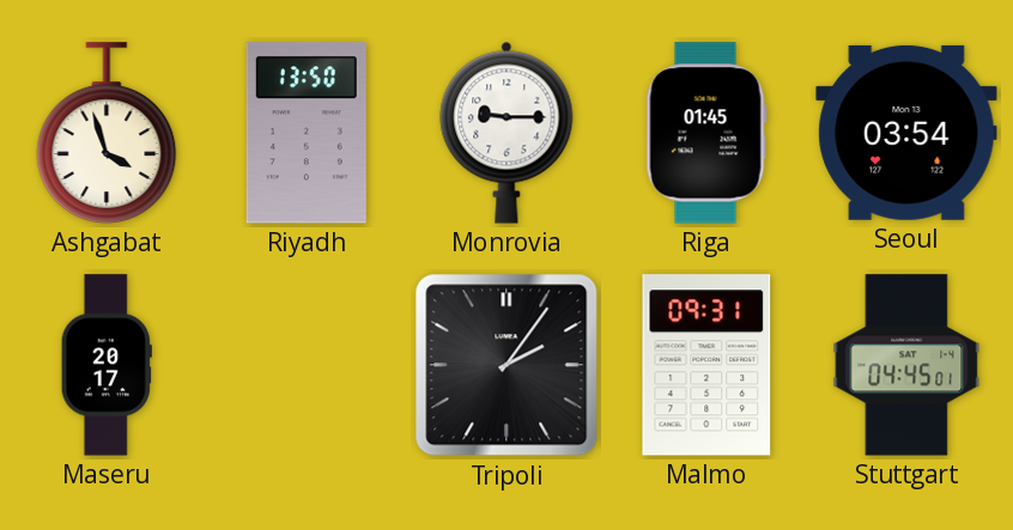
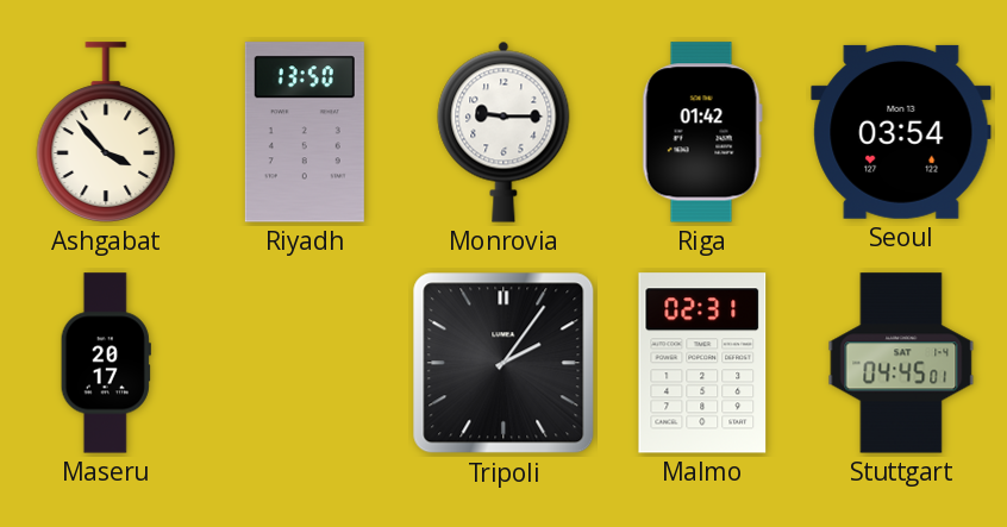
Ashgabat: 3:57 -> 3:53 (106, 132)
Riga: 01:45 -> 01:42 (702, 132)
Malmo: 09:31 -> 02:31 (702, 363)
